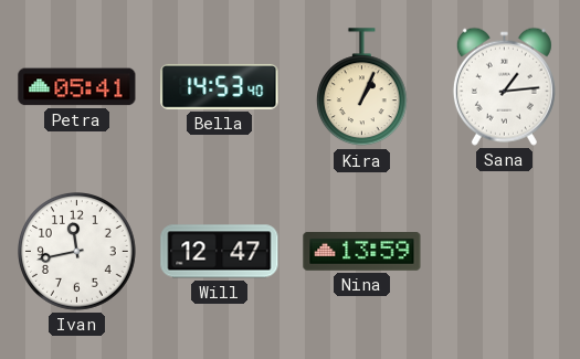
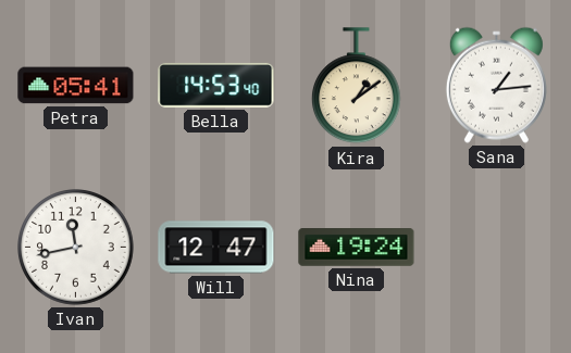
Kira: 1:04 -> 1:09 (357, 86)
Nina: 13:59 -> 19:24 (357, 248)
